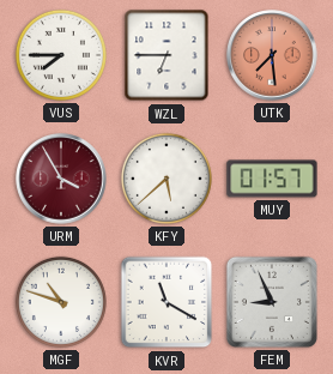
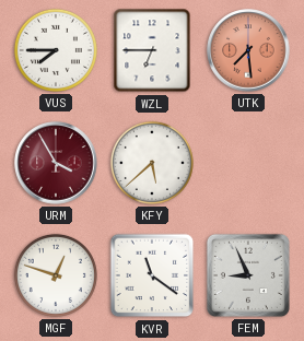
MUY: 01:57 -> none (272, 179)
MGF: 10:48 -> 12:48 (56, 275)
KVR: 11:20 -> 11:21 (152, 275)
